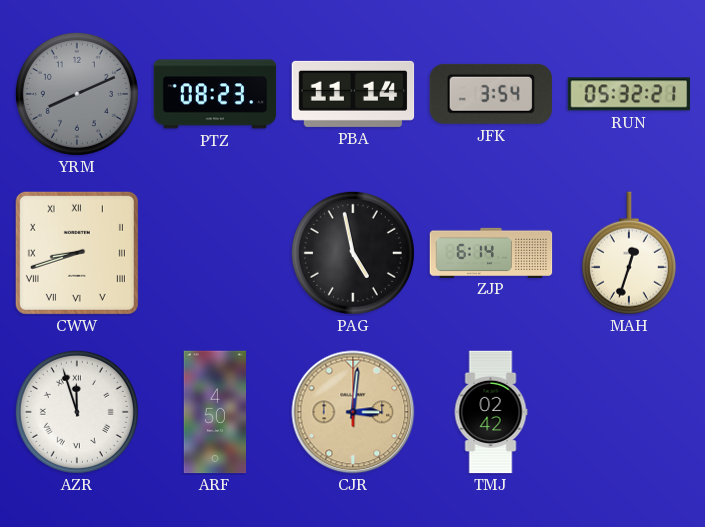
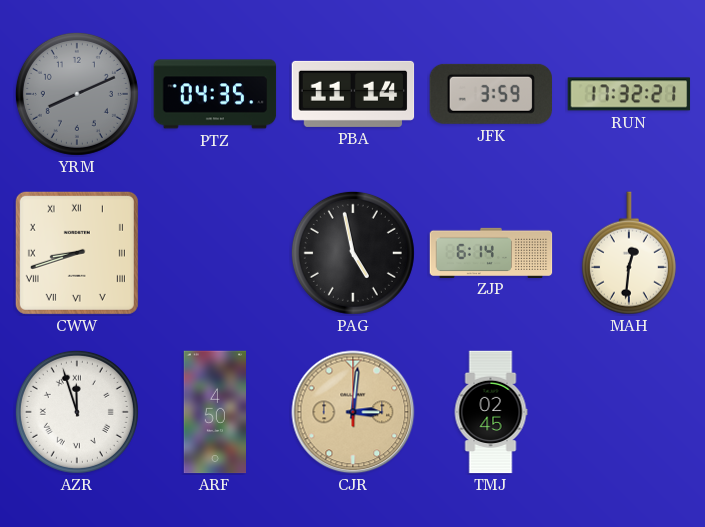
PTZ: 08:23 -> 04:35 (215, 94)
JFK: 3:54 -> 3:59 (490, 94)
RUN: 05:32 -> 17:32 (629, 94)
MAH: 12:33 -> 12:31 (629, 253)
TMJ: 02:42 -> 02:45 (491, 412)
